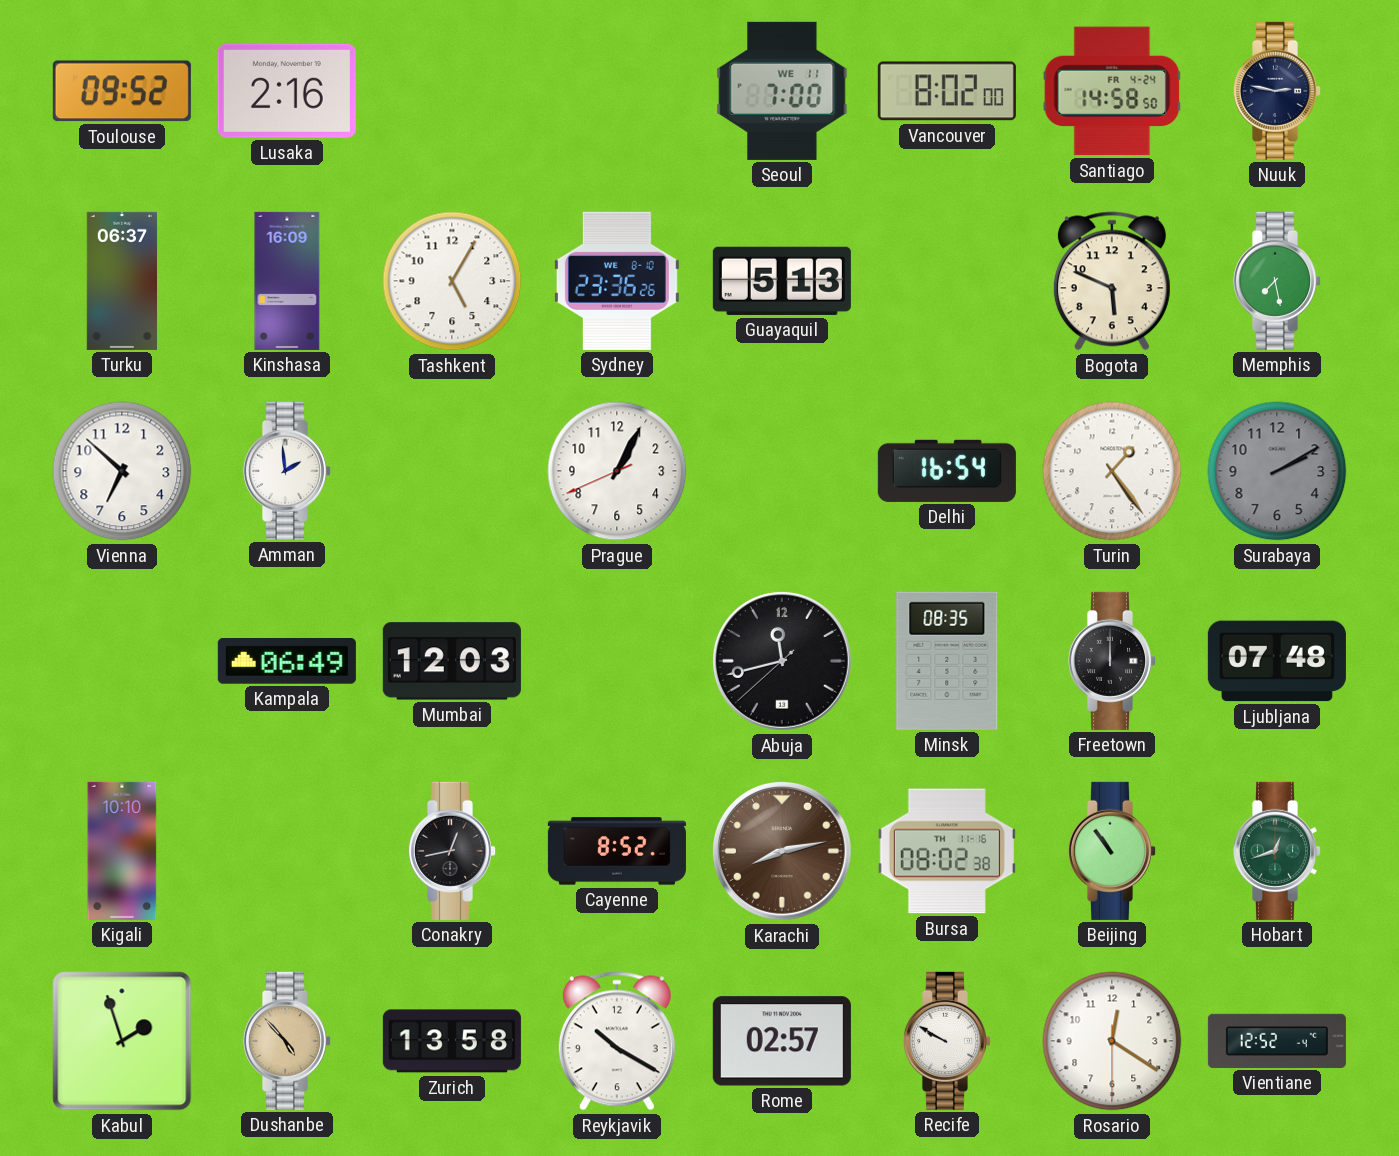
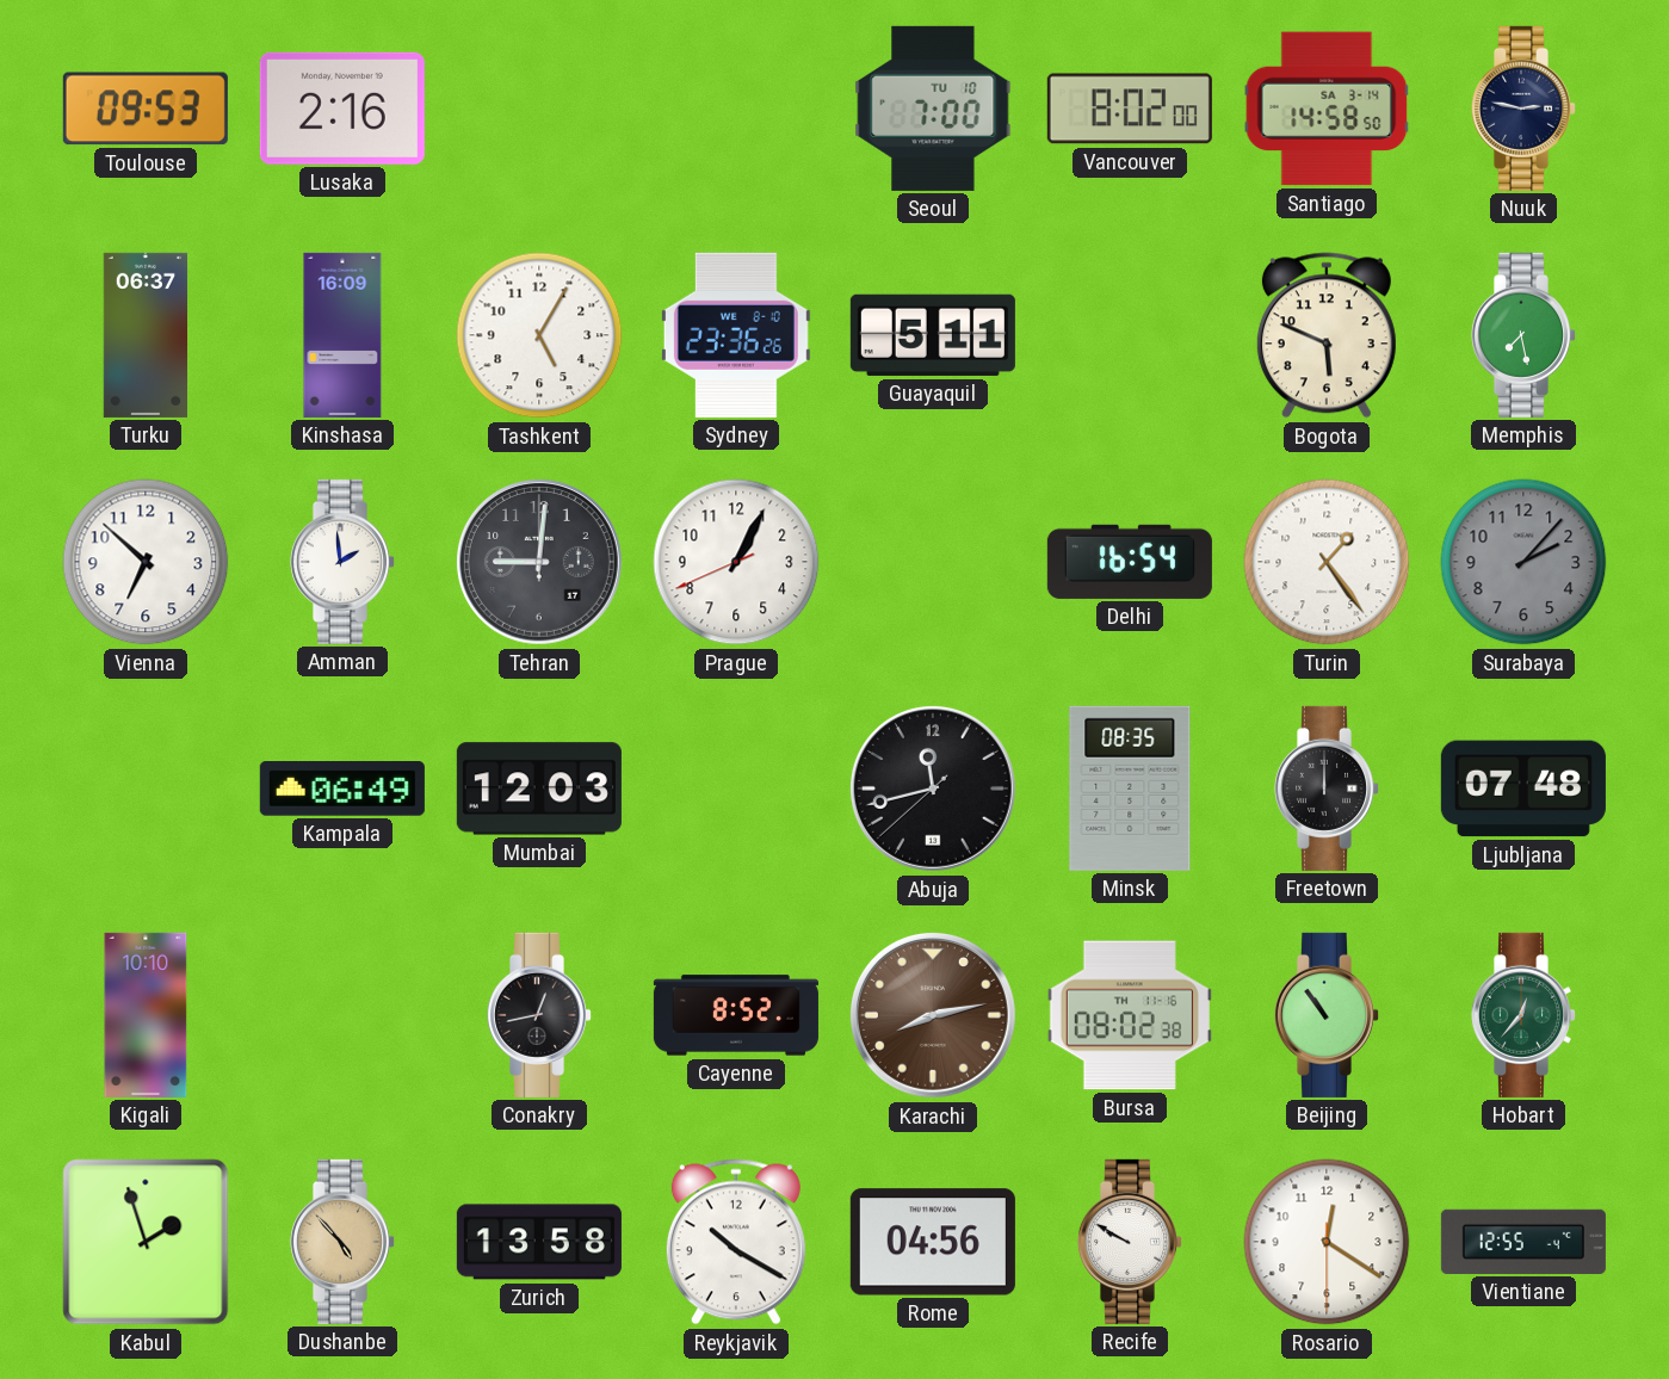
Toulouse: 09:52 -> 09:53 (146, 109)
Seoul date: WE 11 -> TU 10 (933, 109)
Santiago date: FR 4-24 -> SA 3-14 (1327, 109)
Guayaquil: 5:13 -> 5:11 (933, 335)
Tehran: none -> 9:01 (539, 562)
Surabaya: 2:10 -> 2:07 (1523, 562)
Hobart: 12:42 -> 12:37 (1522, 1015)
Rome: 02:57 -> 04:56 (933, 1242)
Vientiane: 12:52 -> 12:55 (1523, 1242)
